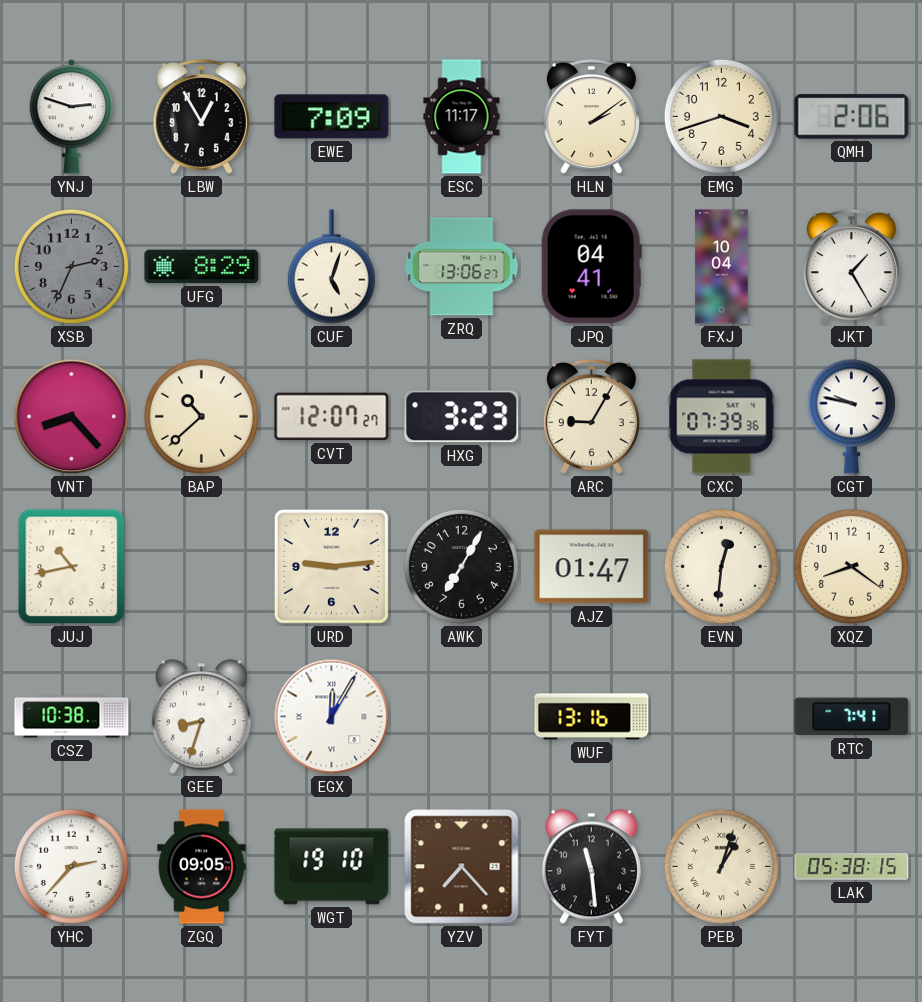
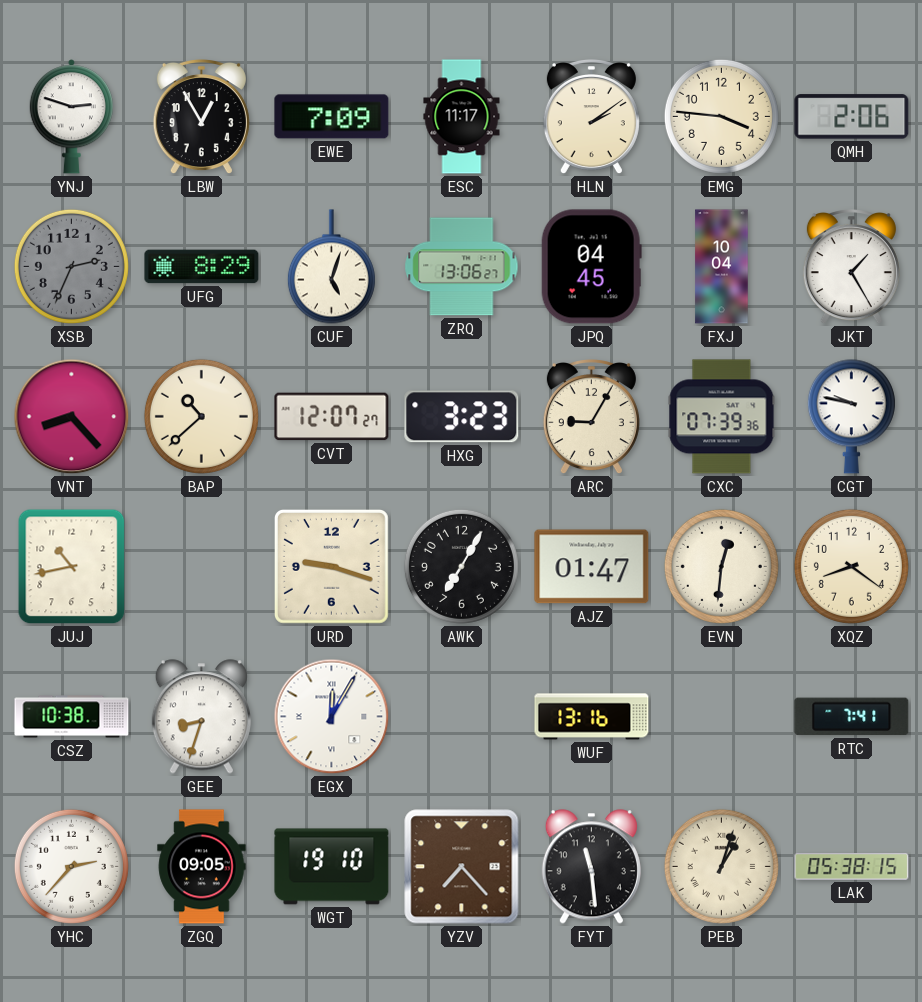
EMG: 3:42 -> 3:46 (721, 116)
JPQ: 04:41 -> 04:45 (591, 267)
URD: 9:14 -> 9:18 (331, 566)
